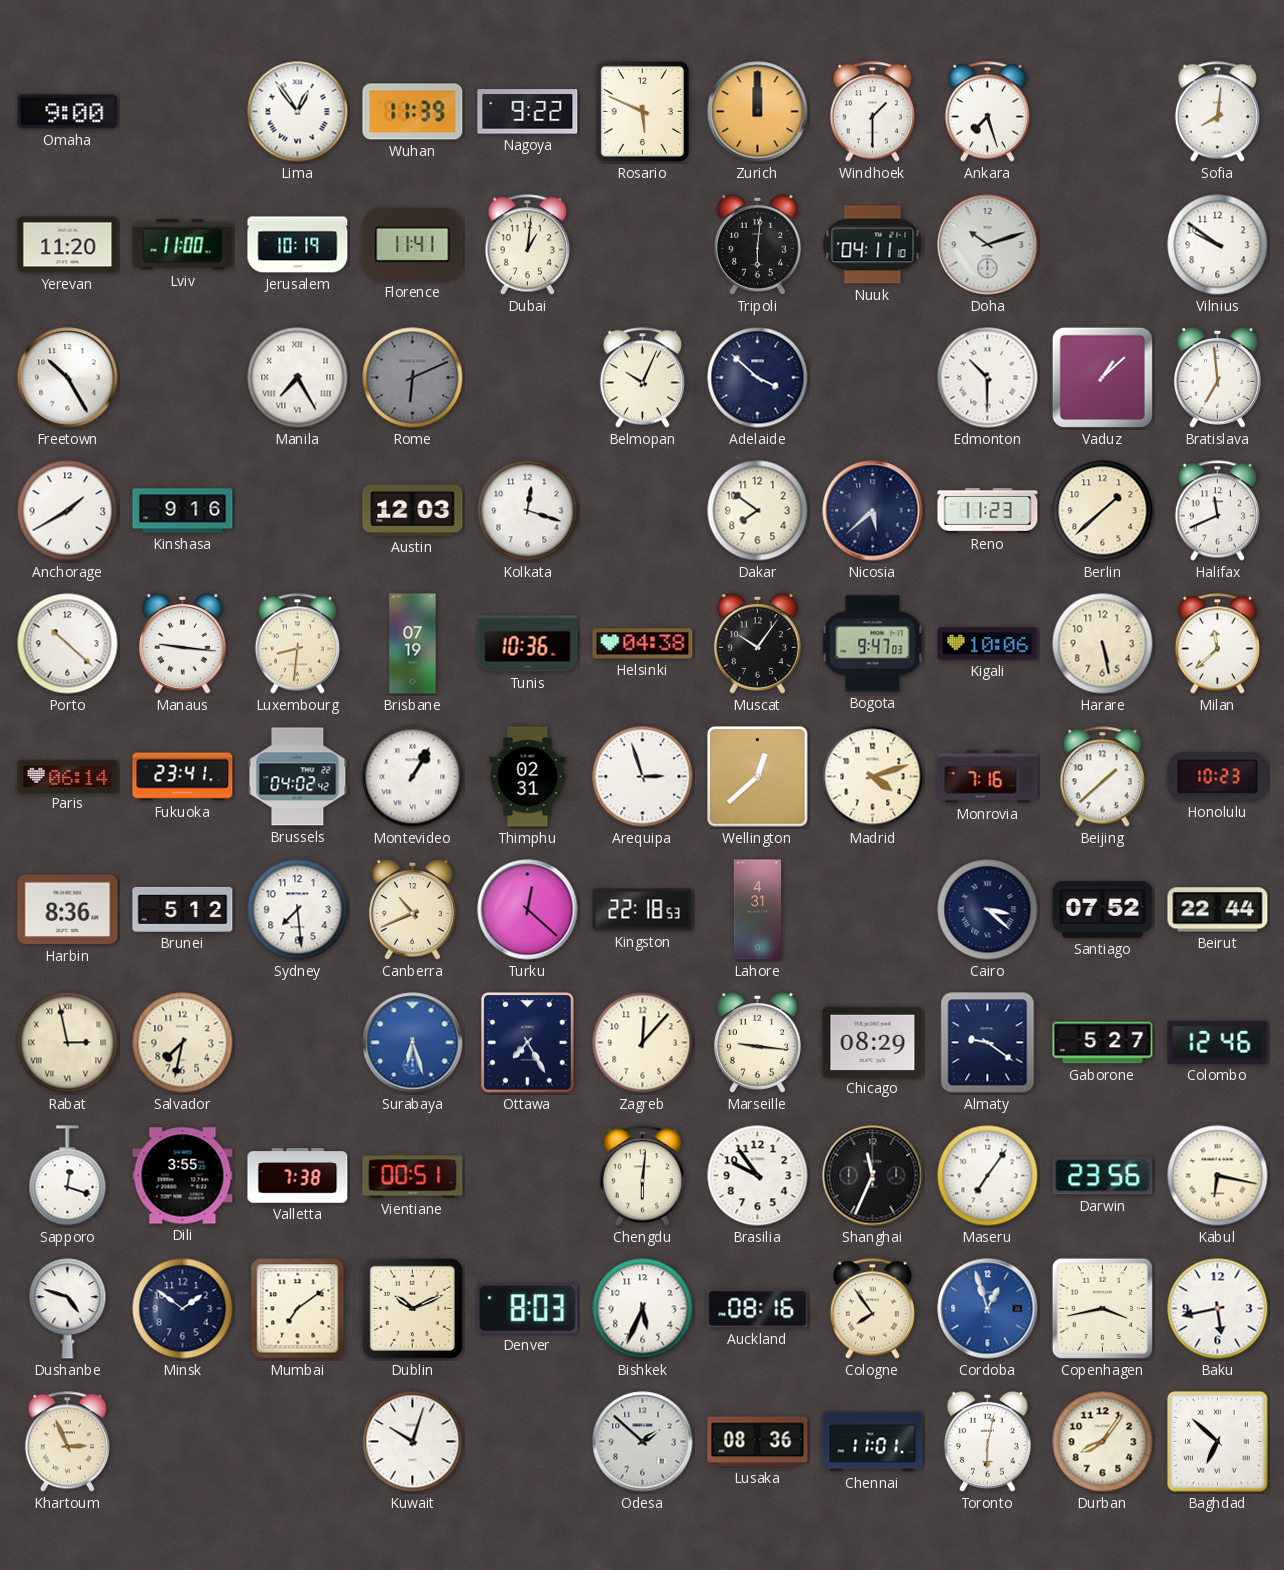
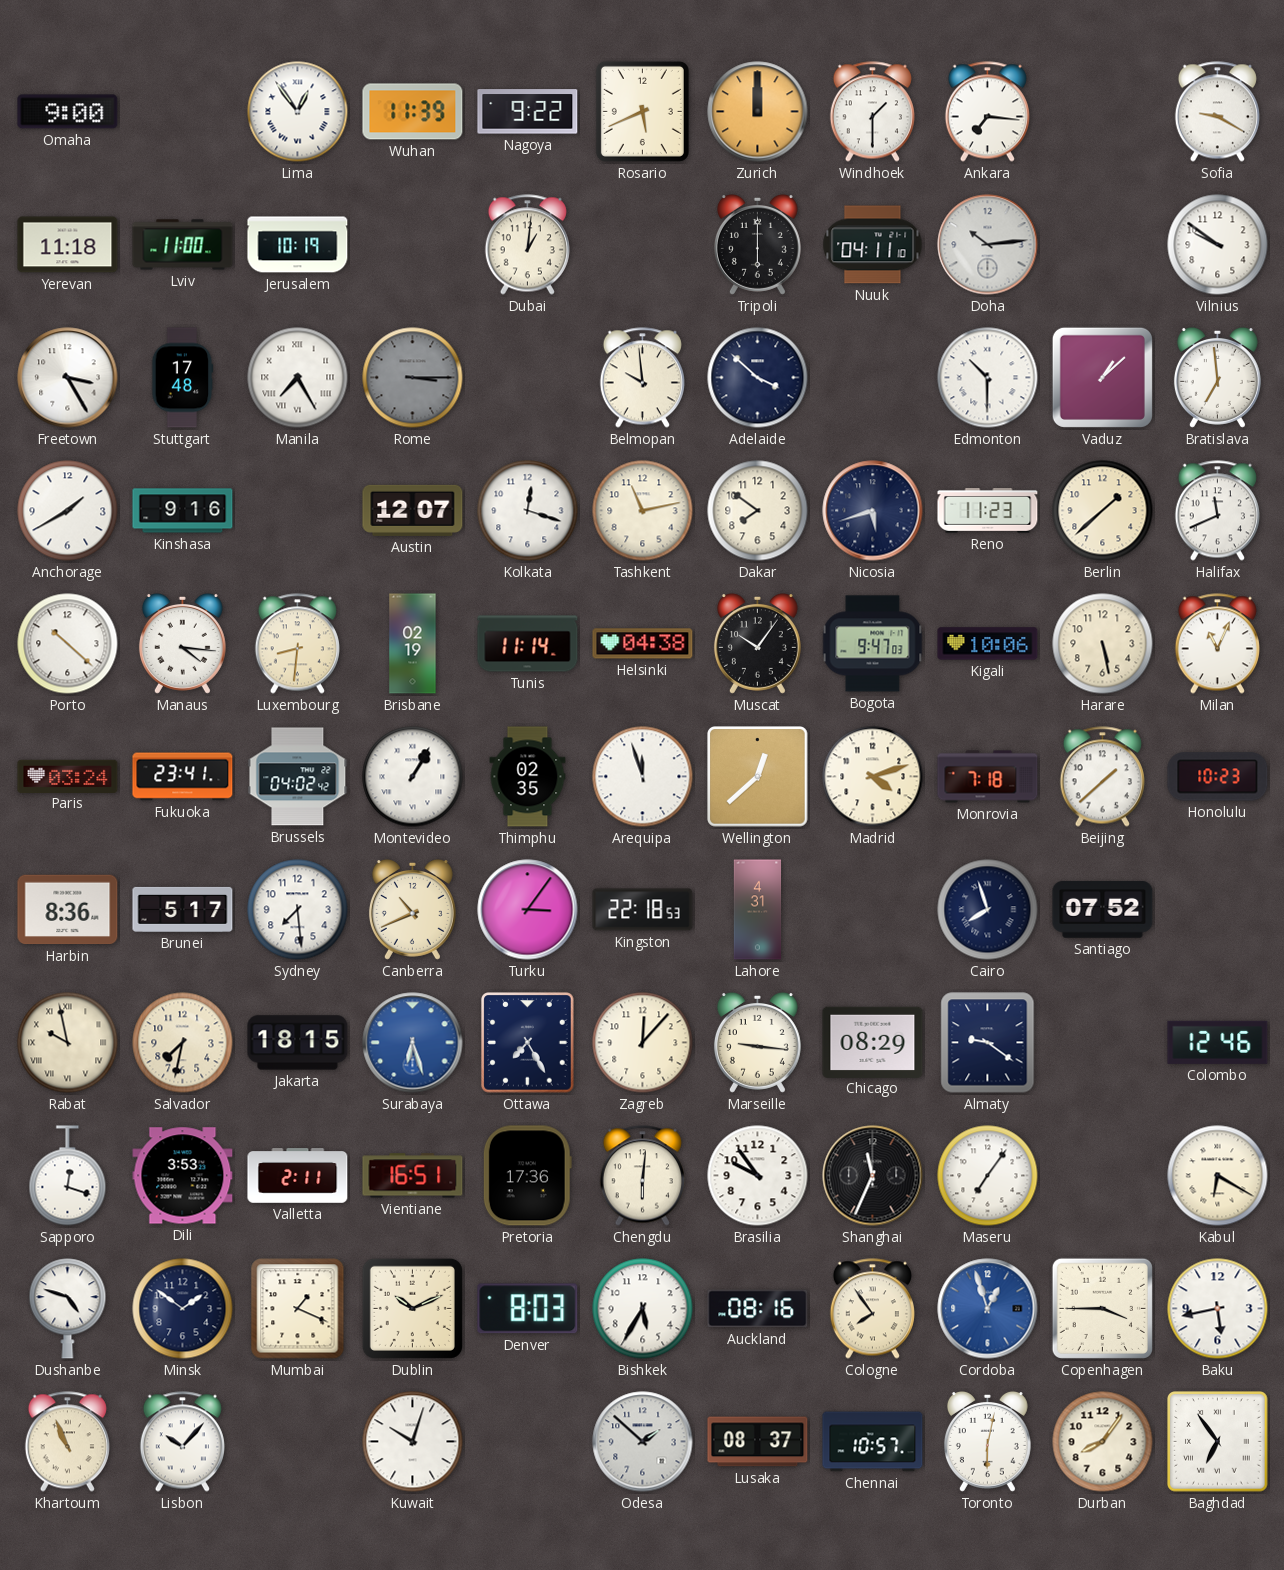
Rosario: 5:49 -> 5:41 (642, 111)
Ankara: 7:27 -> 7:16 (987, 112)
Sofia: 8:01 -> 9:20 (1217, 112)
Yerevan: 11:20 -> 11:18 (68, 245)
Florence: 11:41 -> none (413, 244)
Tripoli: 6:01 -> 6:00 (757, 244)
Doha: 10:12 -> 10:14 (988, 245)
Freetown: 10:25 -> 3:25 (68, 378)
Stuttgart: none -> 17:48 (183, 378)
Rome: 6:11 -> 3:15 (413, 378)
Belmopan: 10:04 -> 9:59 (642, 378)
Austin: 12:03 -> 12:07 (413, 510)
Tashkent: none -> 11:13 (643, 511)
Nicosia: 5:38 -> 5:42 (873, 511)
Manaus: 9:16 -> 4:16 (182, 643)
Brisbane: 07:19 -> 02:19 (413, 644)
Tunis: 10:36 -> 11:14 (528, 644)
Milan: 11:38 -> 11:04 (1217, 644)
Paris: 06:14 -> 03:24 (68, 776)
Thimphu: 02:31 -> 02:35 (528, 777)
Arequipa: 2:57 -> 11:57 (643, 777)
Monrovia: 7:16 -> 7:18 (988, 777)
Brunei: 5:12 -> 5:17 (183, 909)
Turku: 12:22 -> 3:06 (528, 910)
Cairo: 3:22 -> 7:57 (988, 910)
Beirut: 22:44 -> none (1218, 910)
Rabat: 2:58 -> 9:58 (68, 1043)
Jakarta: none -> 18:15 (298, 1043)
Gaborone: 5:27 -> none (1103, 1043)
Dili: 3:55 -> 3:53 (183, 1176)
Valletta: 7:38 -> 2:11 (298, 1176)
Vientiane: 00:51 -> 16:51 (413, 1176)
Pretoria: none -> 17:36 (527, 1176)
Darwin: 23:56 -> none (1103, 1176)
Kabul: 6:17 -> 6:20 (1218, 1176)
Mumbai: 7:09 -> 1:19 (298, 1309)
Bishkek: 5:34 -> 5:35 (643, 1309)
Copenhagen: 3:43 -> 3:45 (1102, 1308)
Khartoum: 2:56 -> 10:56 (67, 1442)
Lisbon: none -> 10:07 (182, 1442)
Lusaka: 08:36 -> 08:37 (758, 1442)
Chennai: 11:01 -> 10:57 (873, 1442)
Baghdad: 6:52 -> 6:54 (1218, 1442)
